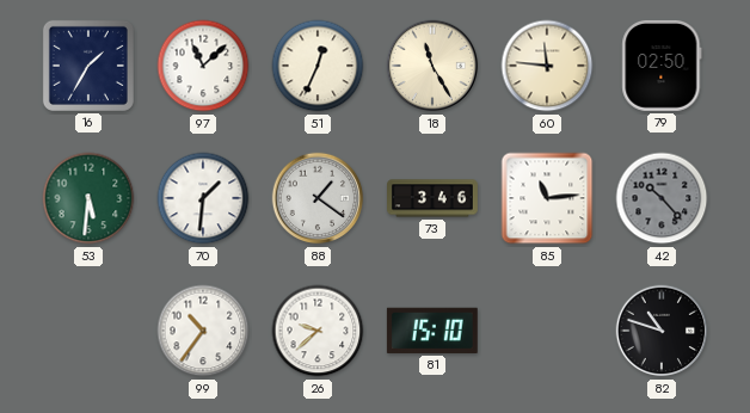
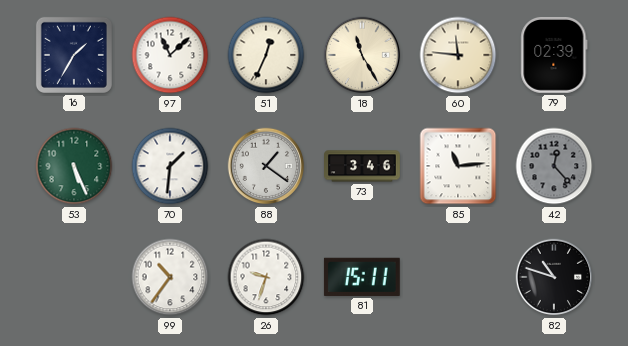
79: 02:50 -> 02:39 (554, 55)
53: 5:31 -> 5:26 (74, 166)
42: 10:23 -> 12:23 (554, 166)
26: 9:38 -> 9:33 (266, 277)
81: 15:10 -> 15:11 (362, 277)
